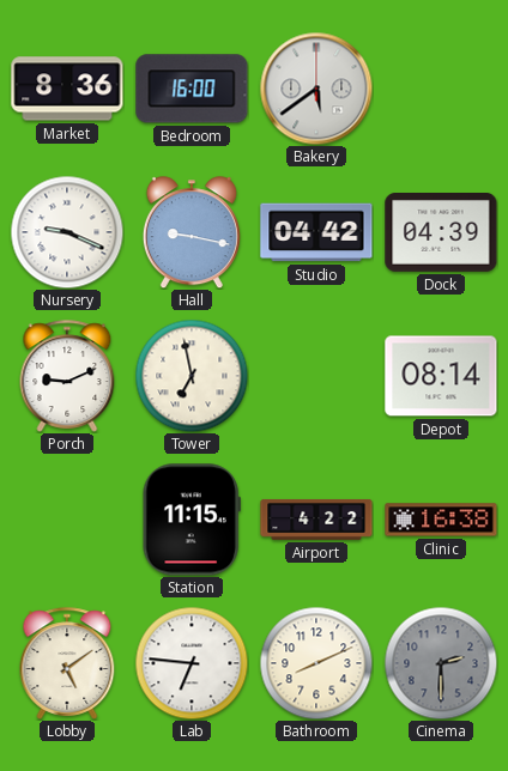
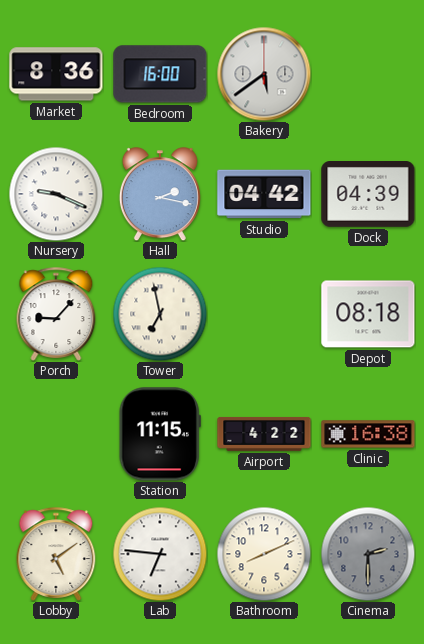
Hall: 9:17 -> 2:17 (160, 194)
Porch: 9:11 -> 9:07 (56, 314)
Depot: 08:14 -> 08:18 (368, 314)
